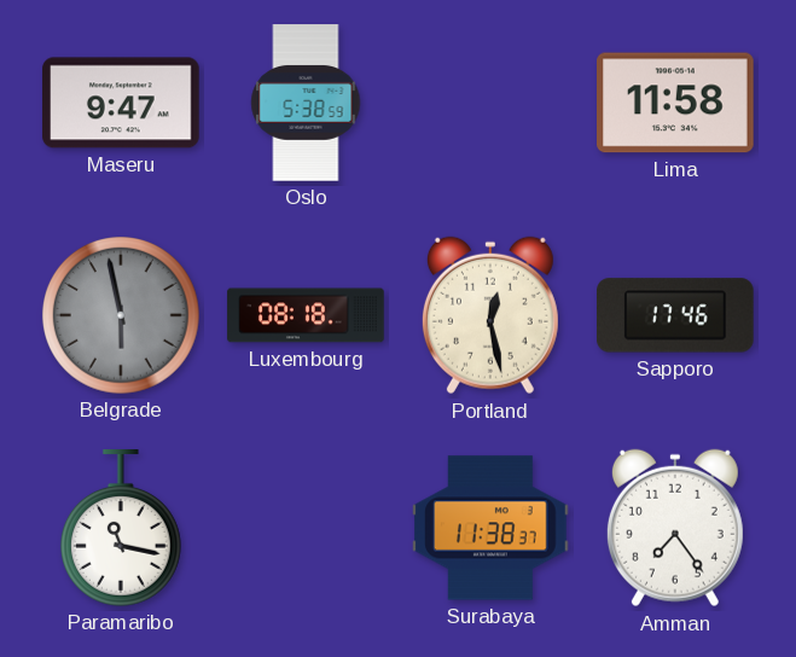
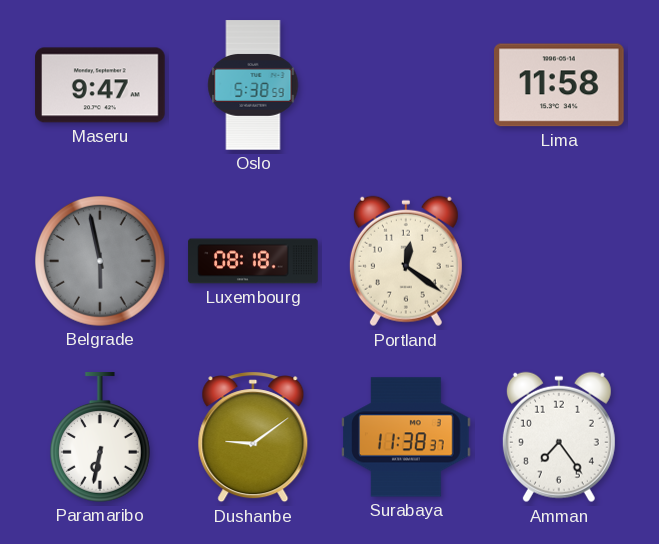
Portland: 12:28 -> 12:21 (406, 261)
Sapporo: 17:46 -> none (676, 315)
Paramaribo: 11:17 -> 6:32 (100, 437)
Dushanbe: none -> 9:09 (253, 437)
